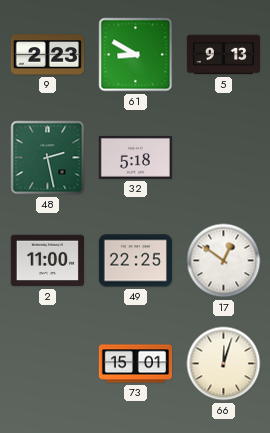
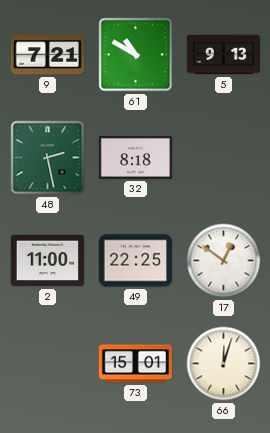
9: 2:23 -> 7:21 (47, 55)
61: 8:50 -> 10:50 (136, 55)
32: 5:18 -> 8:18 (135, 157)
